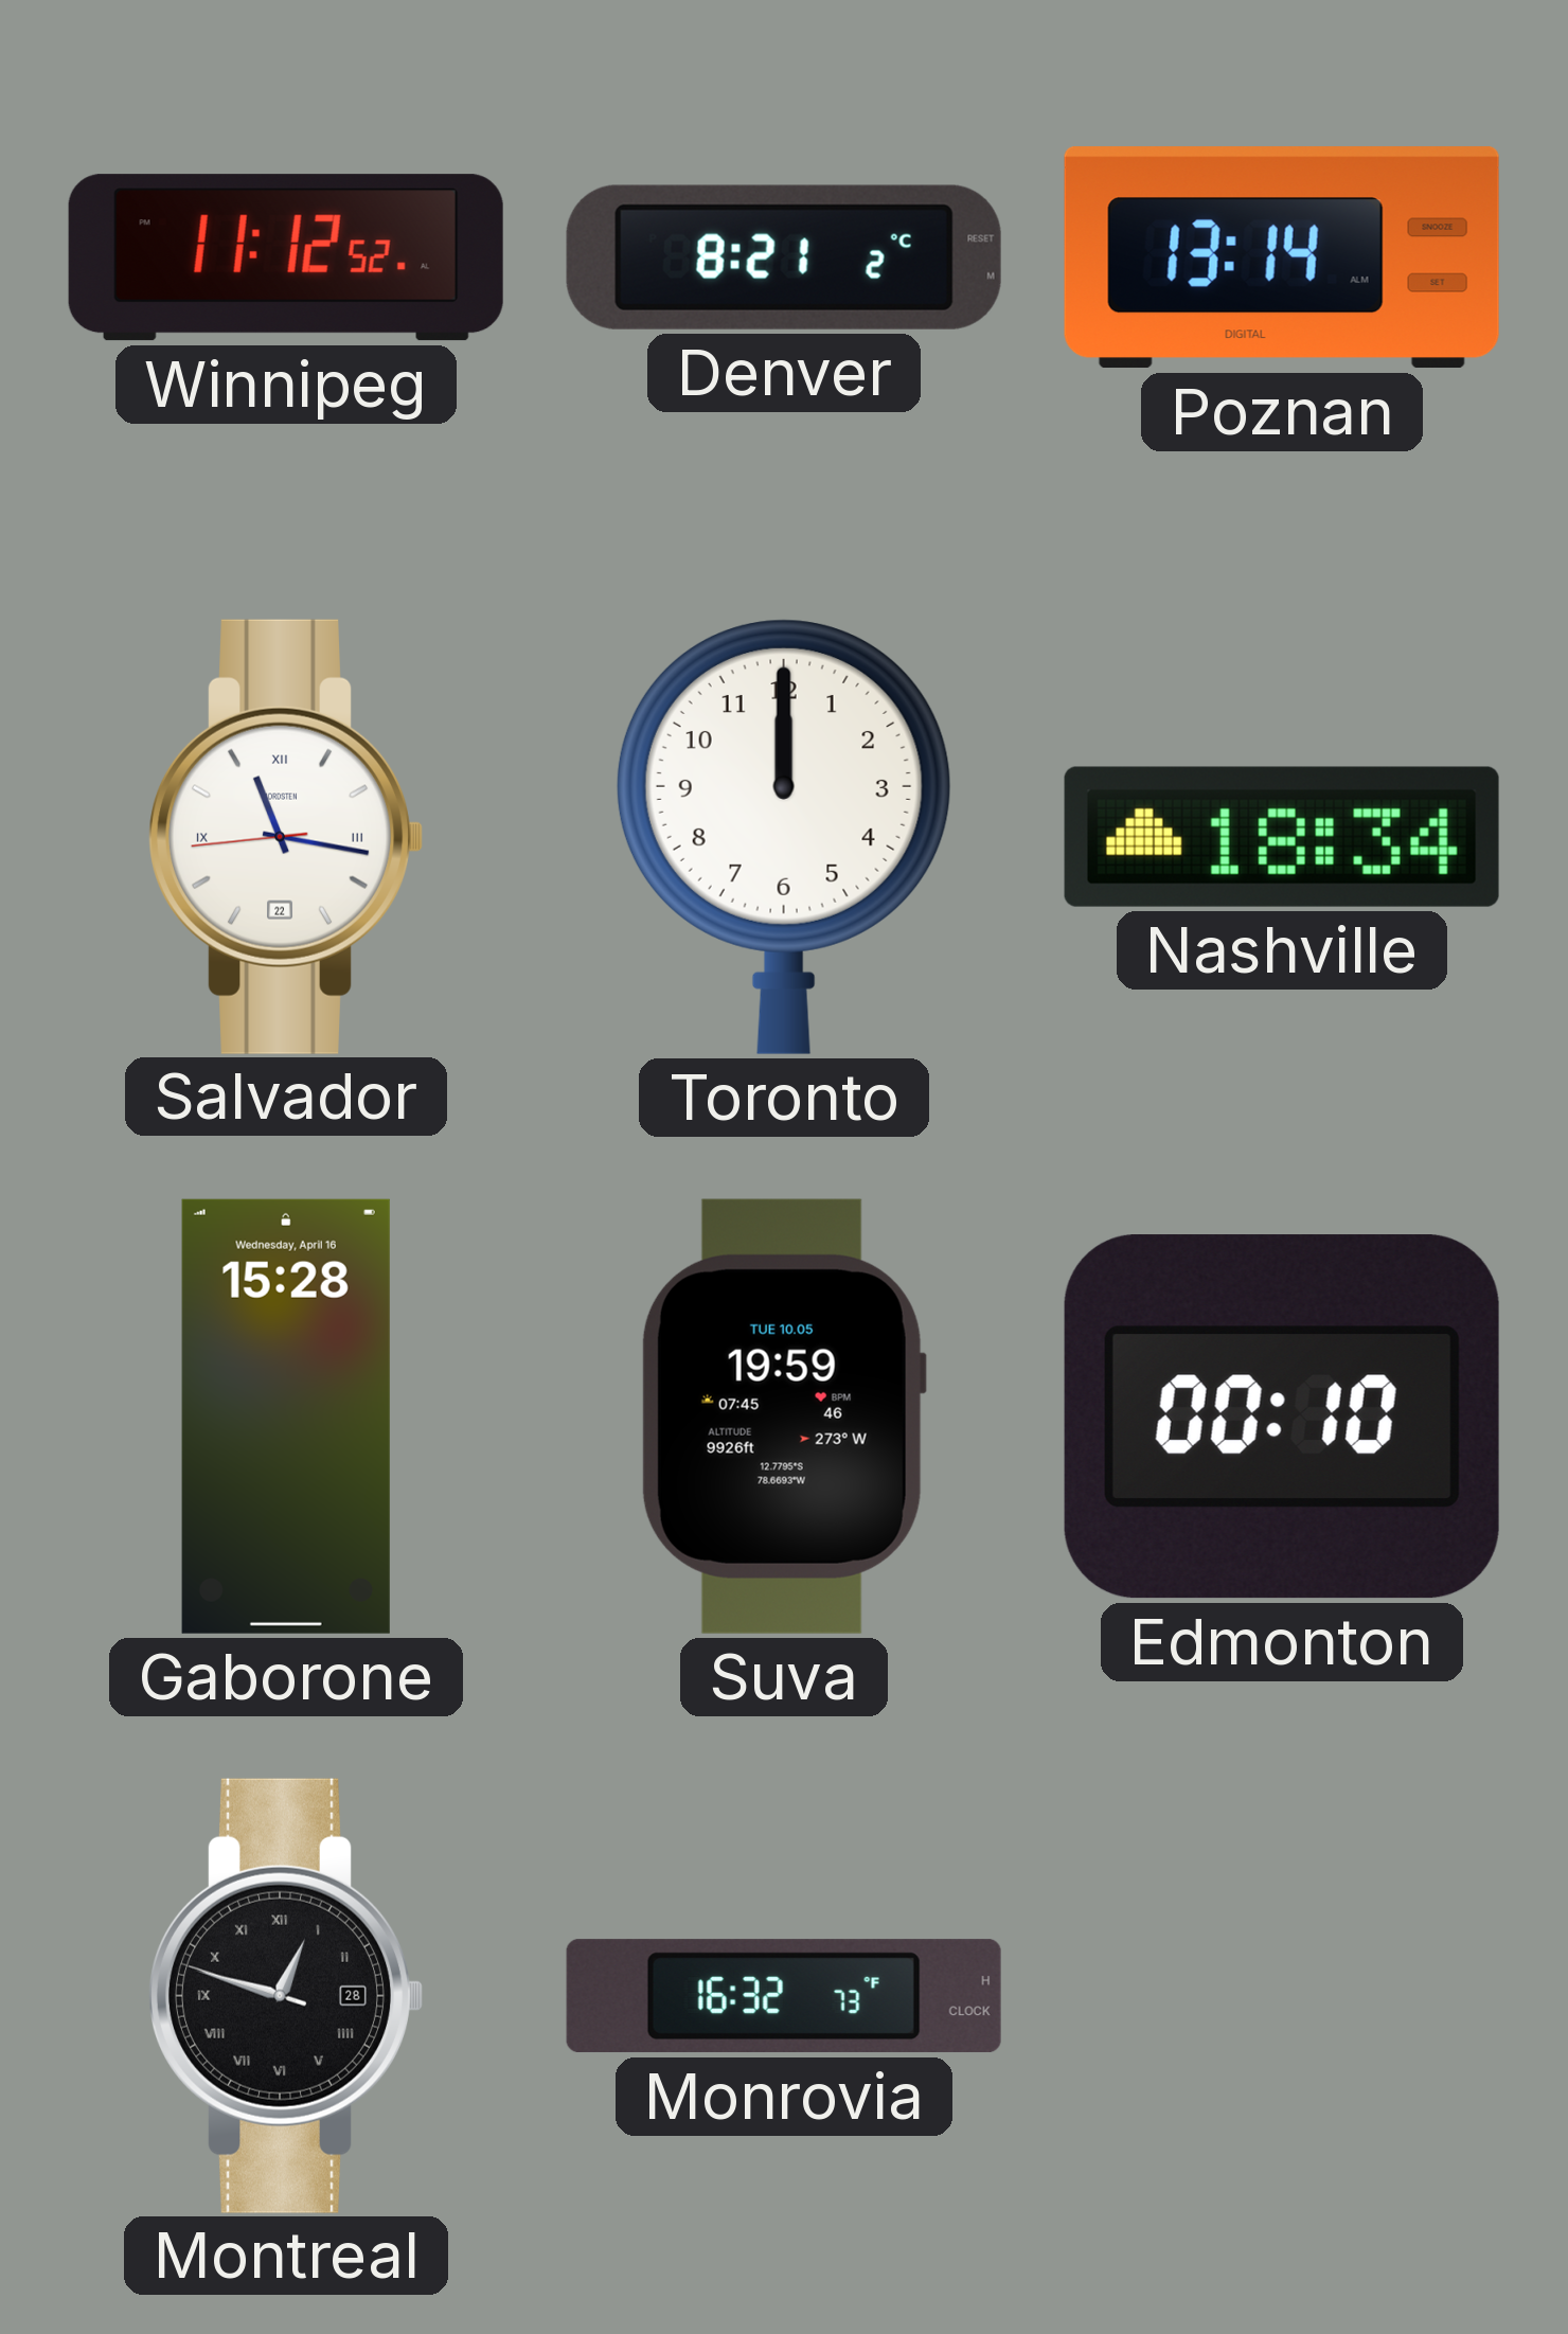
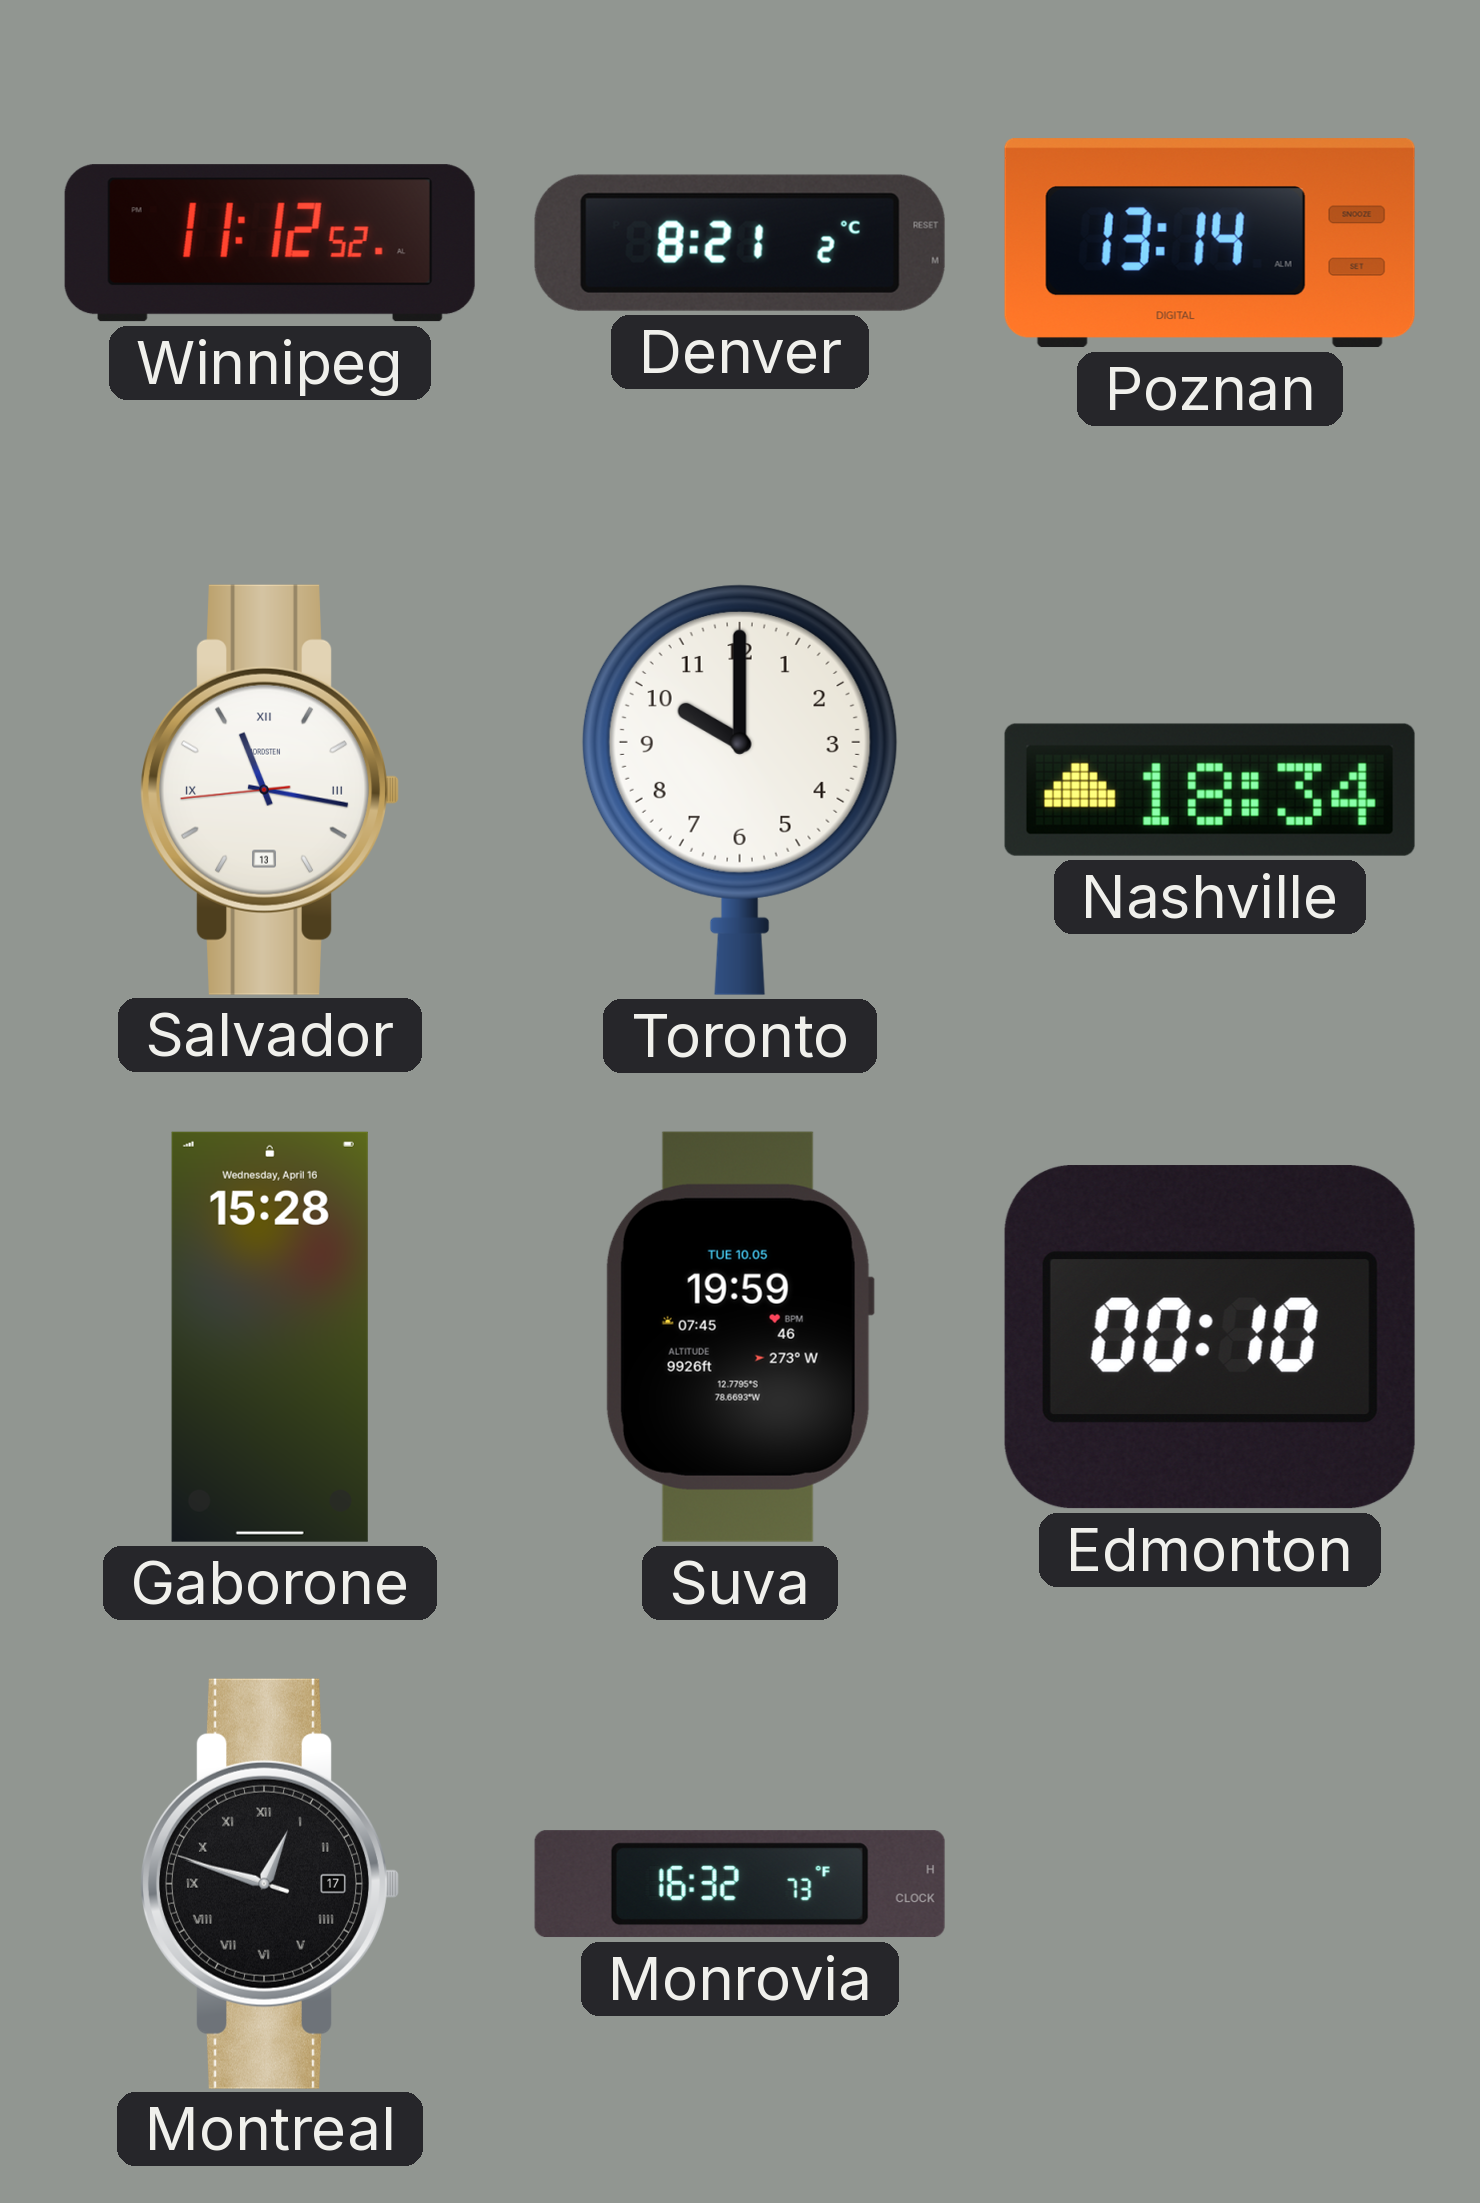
Salvador date: 22 -> 13 (270, 790)
Toronto: 12:00 -> 10:00 (740, 790)
Montreal date: 28 -> 17 (270, 1884)
